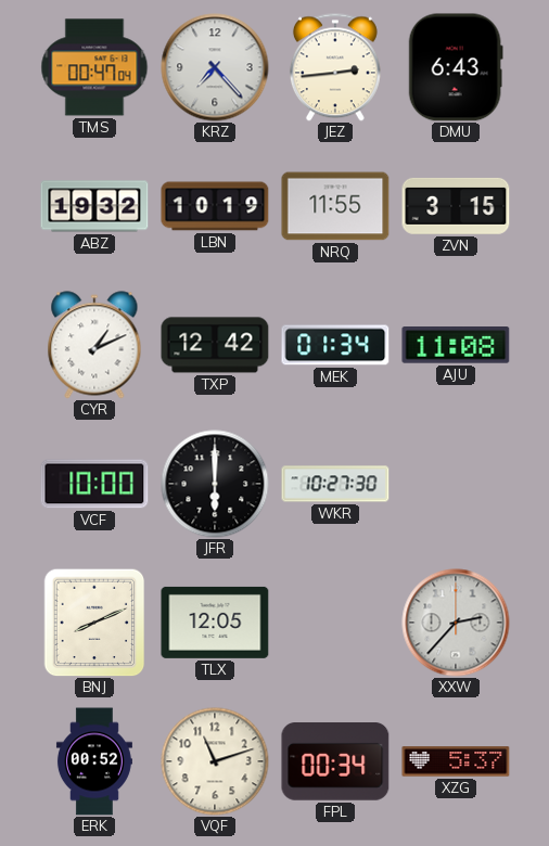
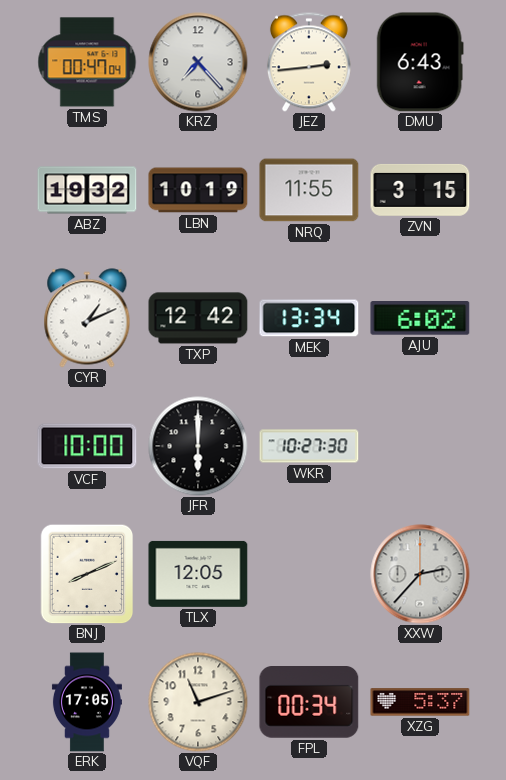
MEK: 01:34 -> 13:34 (309, 318)
AJU: 11:08 -> 6:02 (420, 318)
ERK: 00:52 -> 17:05 (87, 702)
